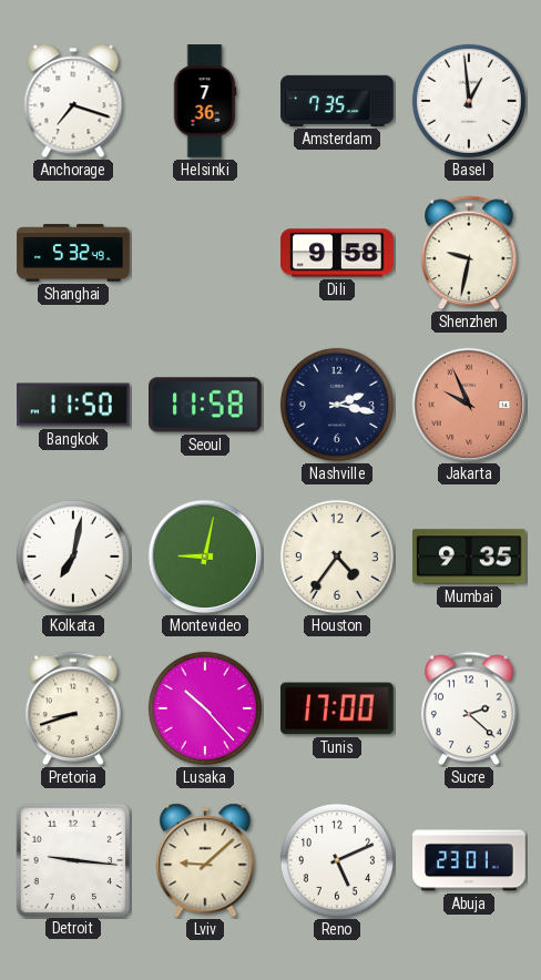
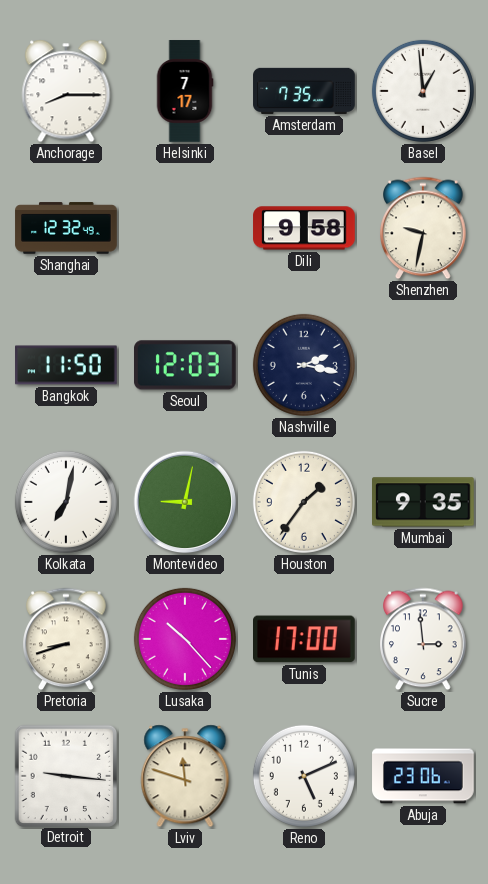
Anchorage: 7:18 -> 8:15 (66, 91)
Helsinki: 7:36 -> 7:17 (185, 91)
Shanghai: 5:32 -> 12:32 (66, 228)
Seoul: 11:58 -> 12:03 (186, 365)
Jakarta: 9:56 -> none (469, 405)
Houston: 4:36 -> 1:36 (304, 502)
Sucre: 2:22 -> 2:59 (424, 639)
Lviv: 9:08 -> 11:48 (185, 776)
Abuja: 23:01 -> 23:06 (423, 776)
